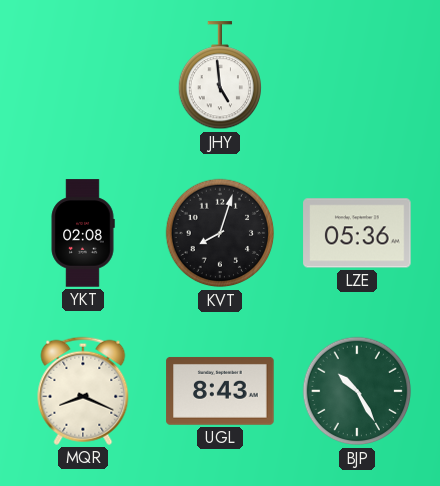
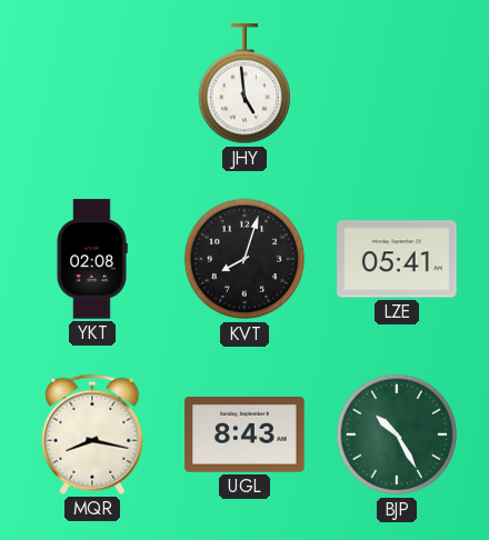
LZE: 05:36 -> 05:41 (397, 259)
MQR: 8:19 -> 8:17 (92, 434)
